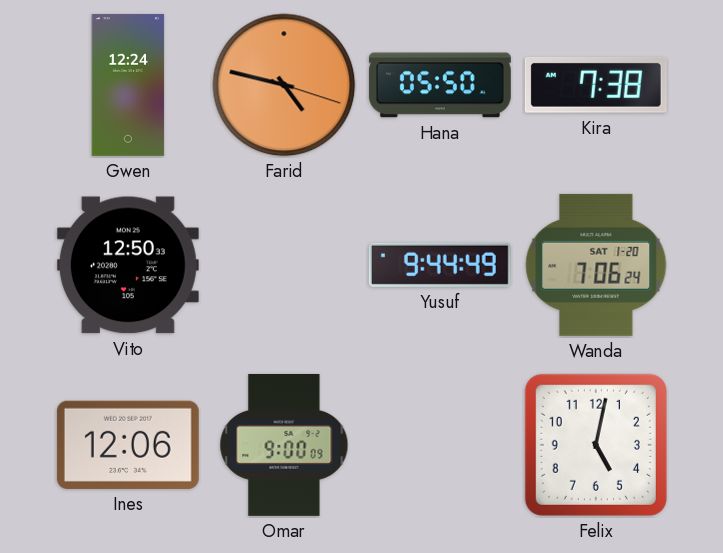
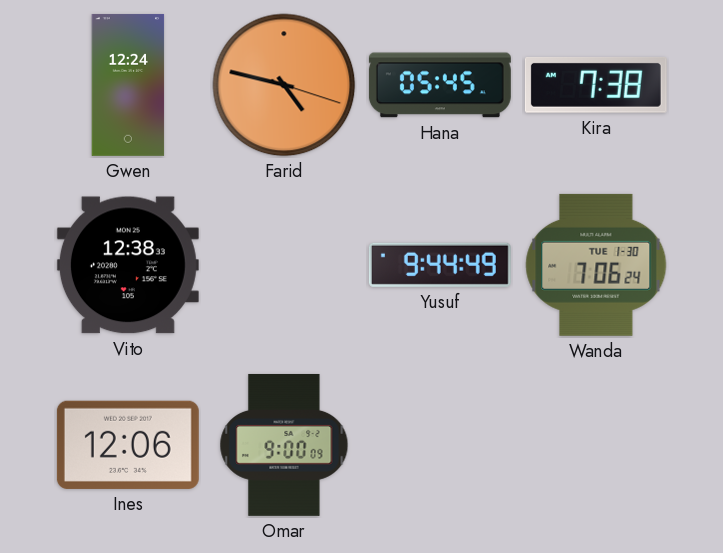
Hana: 05:50 -> 05:45 (440, 85)
Vito: 12:50 -> 12:38 (128, 265)
Wanda date: SAT 1-20 -> TUE 1-30 (596, 265)
Felix: 5:02 -> none (596, 445)
